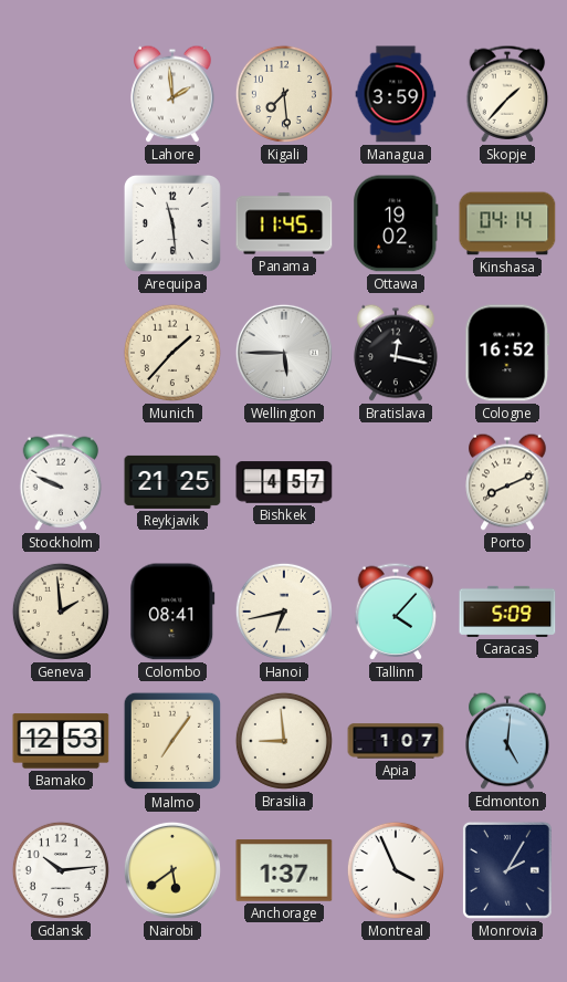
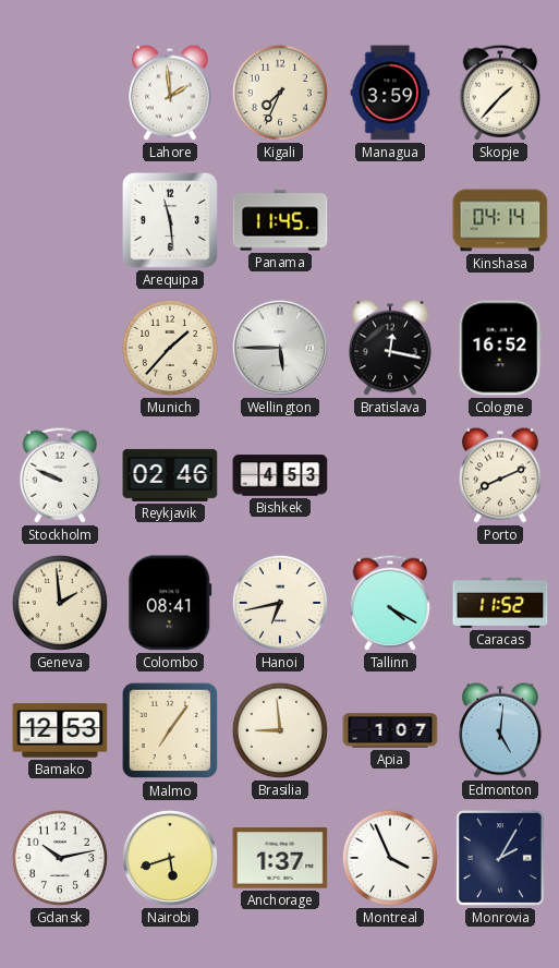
Kigali: 7:29 -> 7:34 (280, 93)
Ottawa: 19:02 -> none (396, 223)
Reykjavik: 21:25 -> 02:46 (170, 475)
Bishkek: 4:57 -> 4:53 (280, 475)
Tallinn: 4:07 -> 4:20 (390, 603)
Caracas: 5:09 -> 11:52 (500, 603)
Gdansk: 10:14 -> 10:13 (60, 858)
Nairobi: 5:39 -> 5:42 (170, 858)
